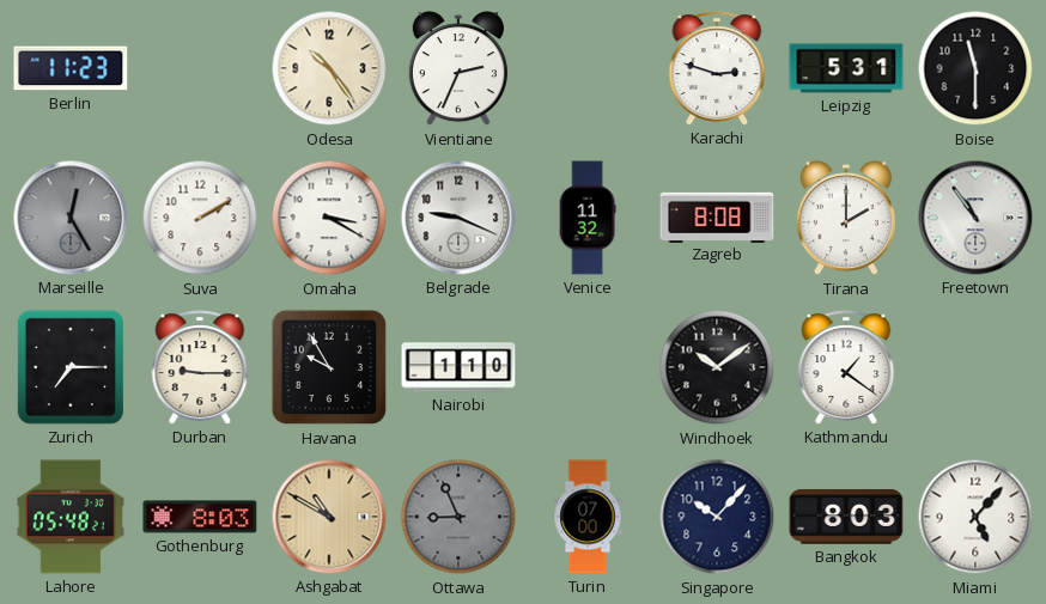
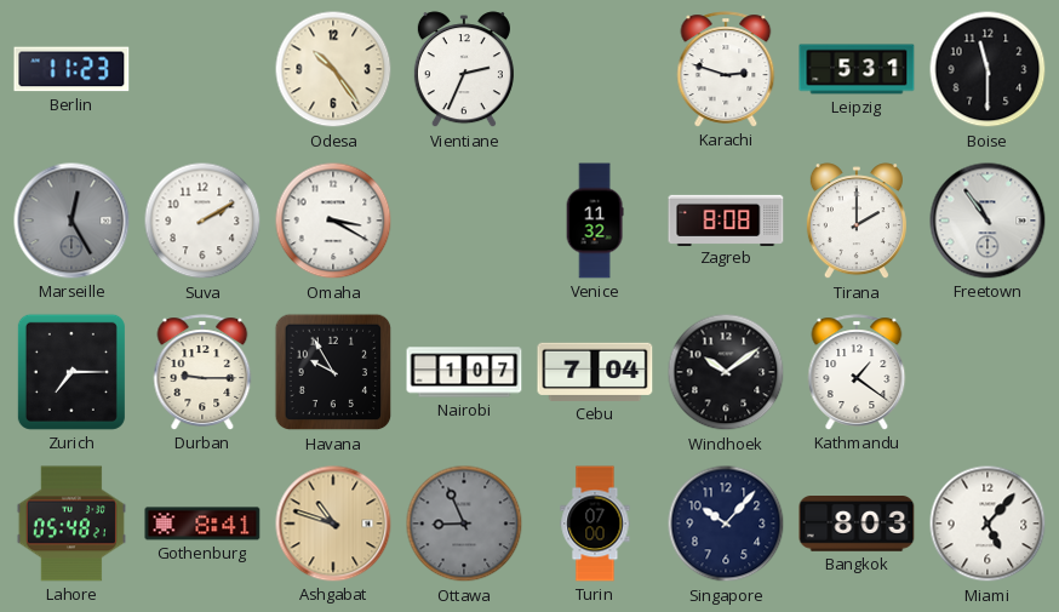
Belgrade: 9:19 -> none (458, 218)
Nairobi: 1:10 -> 1:07 (464, 372)
Cebu: none -> 7:04 (595, 372)
Gothenburg: 8:03 -> 8:41 (202, 524)
Ashgabat: 10:50 -> 10:48 (333, 524)
